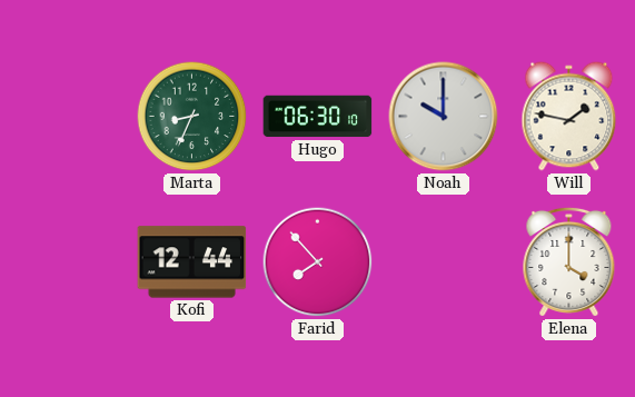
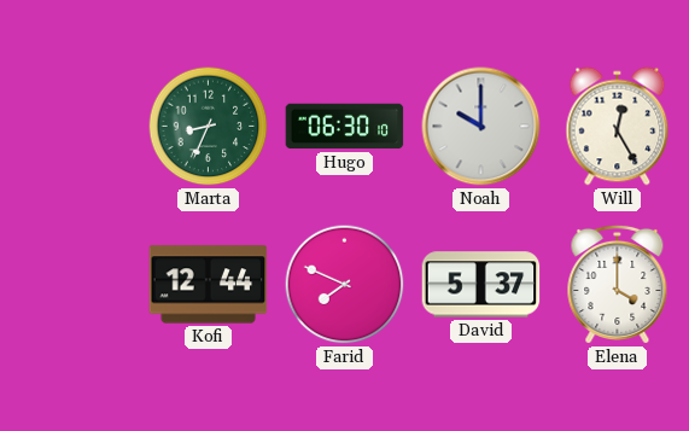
Will: 1:47 -> 12:25 (618, 127)
Farid: 7:53 -> 7:49 (345, 285)
David: none -> 5:37 (481, 285)
